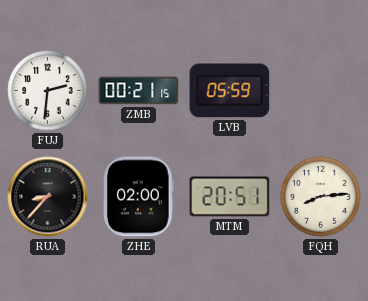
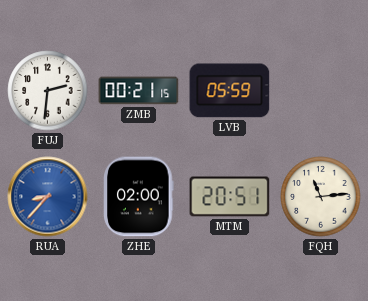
RUA dial: black -> blue (48, 197)
FQH: 8:14 -> 11:14 (321, 197)
